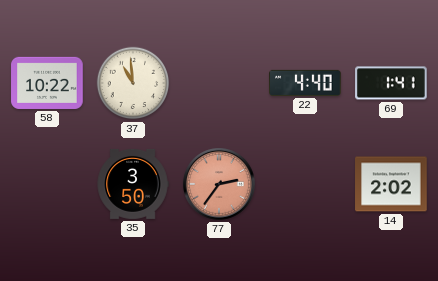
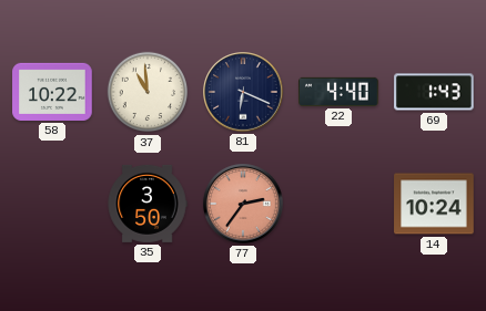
81: none -> 6:19 (244, 93)
69: 1:41 -> 1:43 (434, 92)
14: 2:02 -> 10:24 (434, 204)
